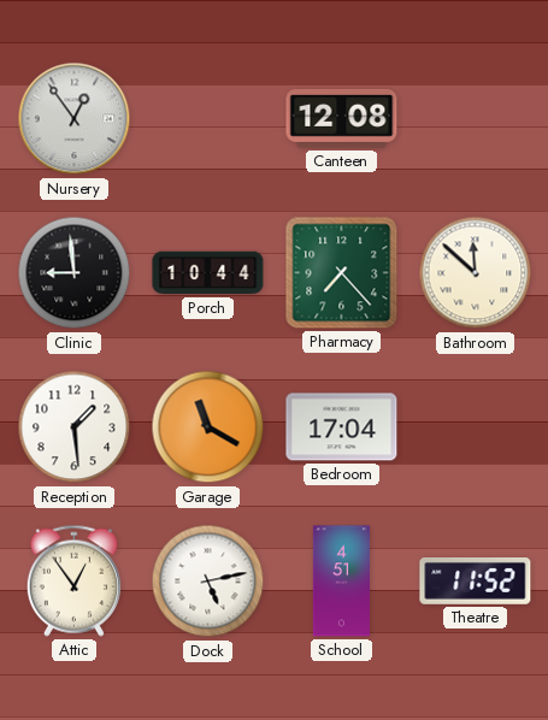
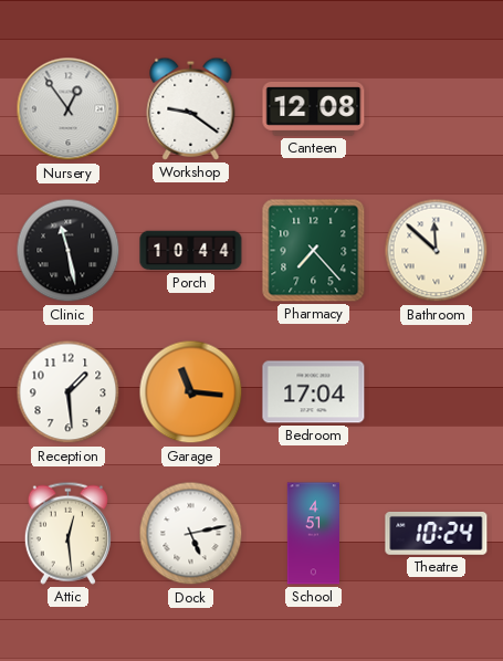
Workshop: none -> 9:21 (191, 108)
Clinic: 8:59 -> 11:28 (69, 251)
Garage: 11:20 -> 11:16 (191, 392)
Attic: 12:54 -> 12:29 (67, 533)
Theatre: 11:52 -> 10:24 (437, 533)
